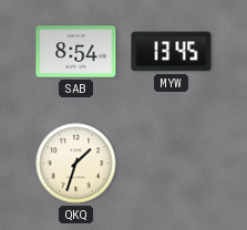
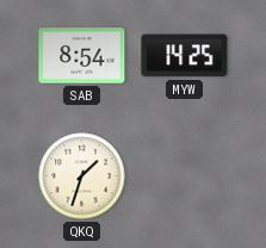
MYW: 13:45 -> 14:25 (185, 56)
